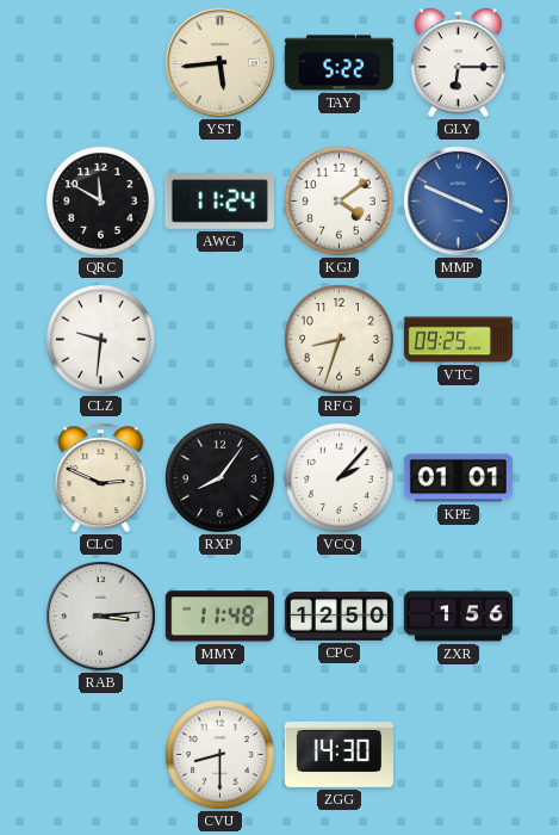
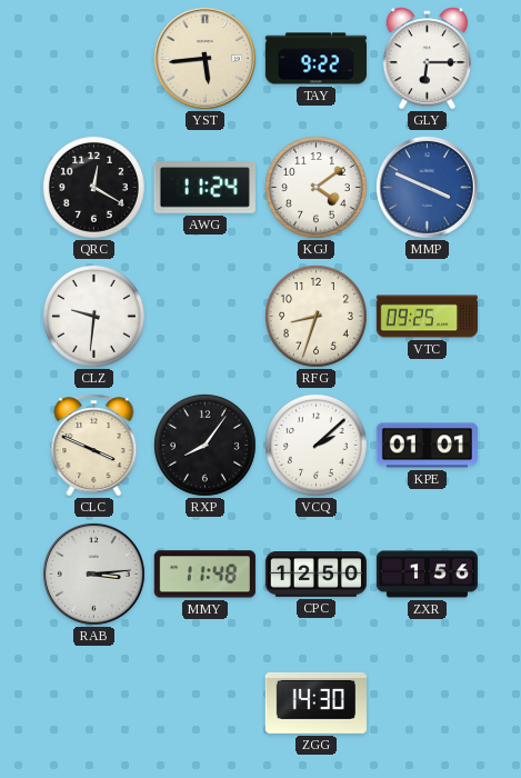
TAY: 5:22 -> 9:22 (315, 59)
QRC: 11:50 -> 12:20 (94, 188)
CLC: 2:49 -> 3:49 (94, 446)
VCQ: 2:07 -> 2:08 (317, 446)
CVU: 8:30 -> none (221, 755)
